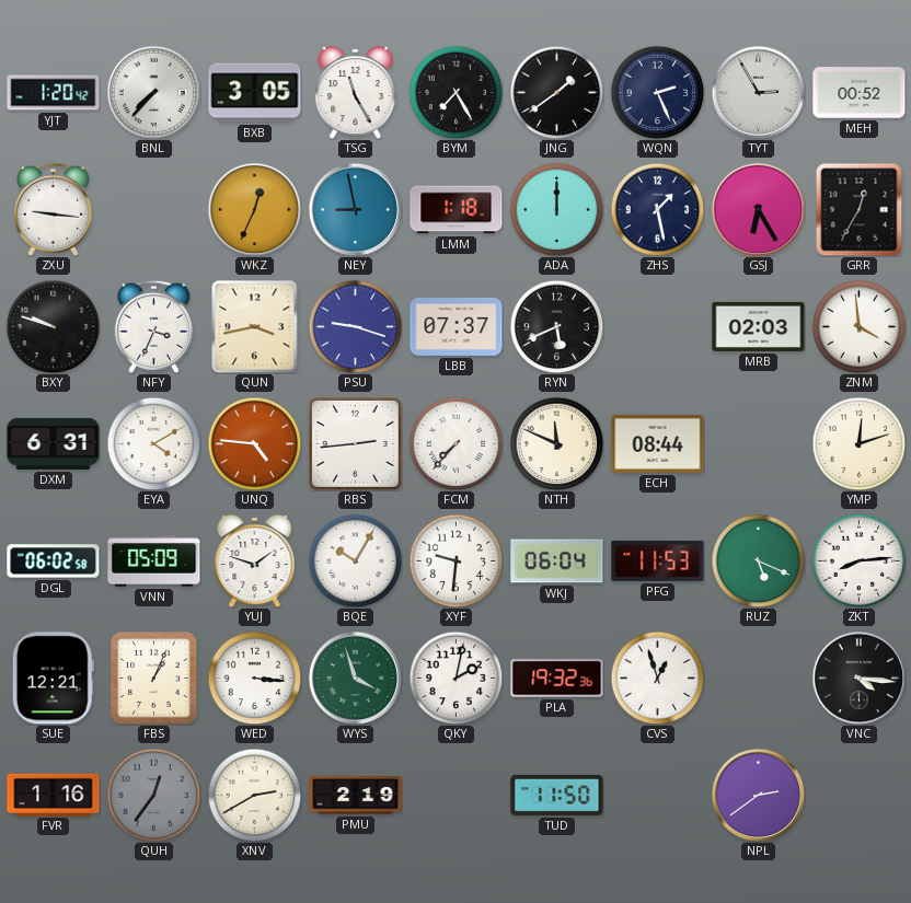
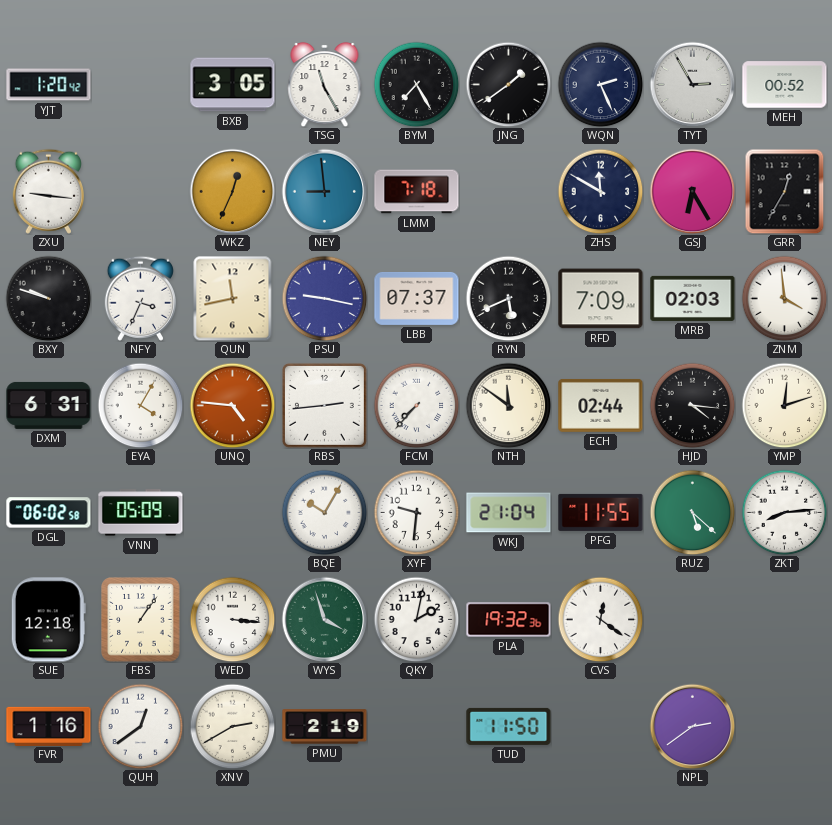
BNL: 7:37 -> none (153, 92)
NEY: 8:58 -> 8:59 (324, 191)
LMM: 1:18 -> 7:18 (417, 192)
ADA: 12:00 -> none (556, 209)
ZHS: 1:28 -> 11:50 (600, 191)
QUN: 3:43 -> 11:43 (233, 298)
PSU: 9:18 -> 9:17 (324, 298)
RFD: none -> 7:09 (601, 299)
EYA: 4:10 -> 4:05 (140, 405)
NTH: 11:49 -> 11:51 (508, 405)
ECH: 08:44 -> 02:44 (601, 405)
HJD: none -> 4:16 (692, 405)
YUJ: 1:48 -> none (255, 560)
WKJ: 06:04 -> 21:04 (509, 513)
PFG: 11:53 -> 11:55 (601, 512)
RUZ: 5:19 -> 5:22 (692, 512)
SUE: 12:21 -> 12:18 (48, 620)
FBS: 1:04 -> 1:06 (141, 620)
CVS: 12:57 -> 12:21 (600, 619)
VNC: 4:16 -> none (858, 678)
QUH: 12:36 -> 12:39 (140, 726)
QUH dial: grey -> white (140, 726)
